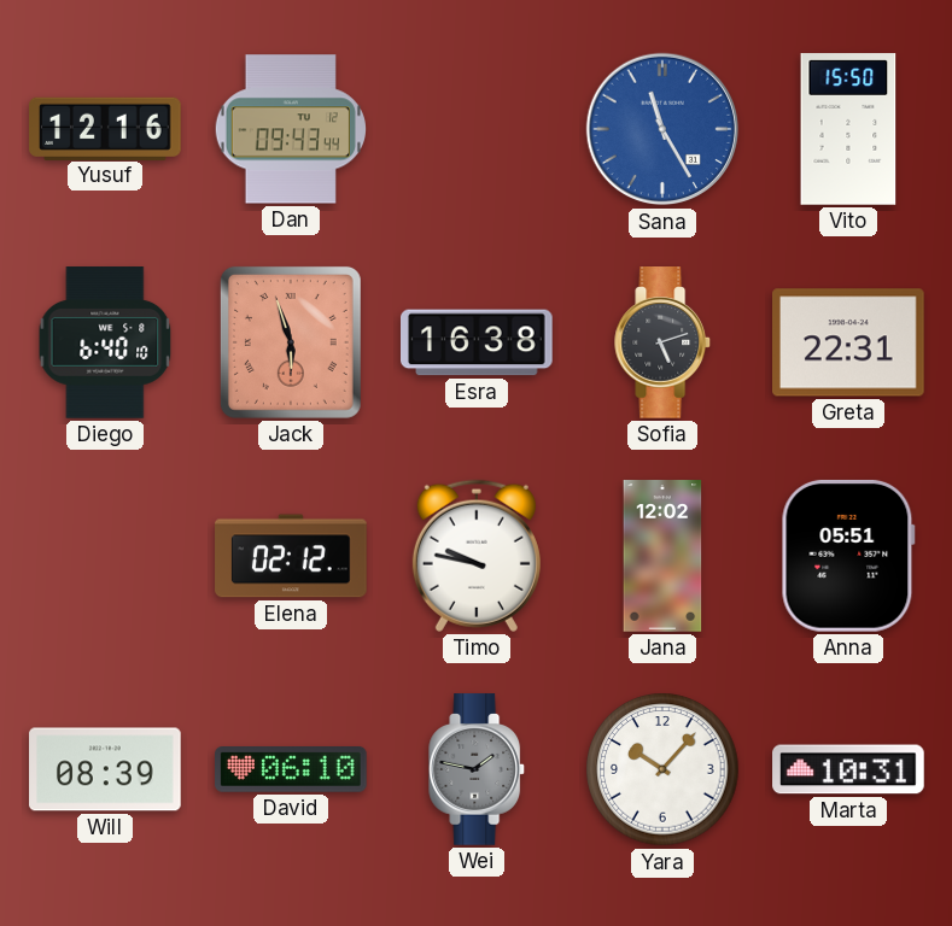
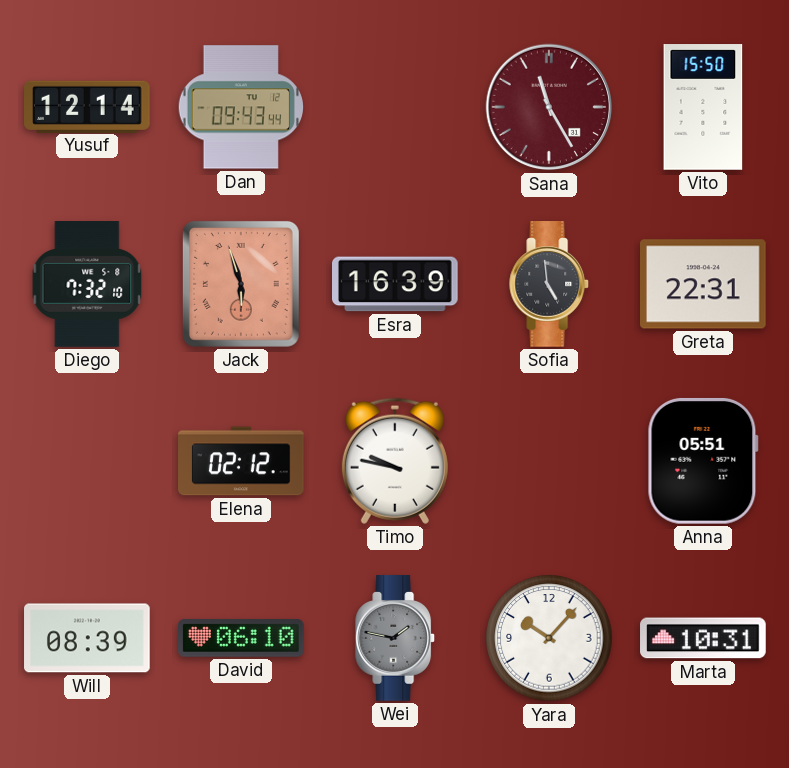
Yusuf: 12:16 -> 12:14 (87, 106)
Sana dial: blue -> burgundy (549, 107)
Diego: 6:40 -> 7:32 (87, 284)
Esra: 16:38 -> 16:39 (396, 284)
Sofia: 5:12 -> 4:59 (550, 284)
Jana: 12:02 -> none (662, 556)
